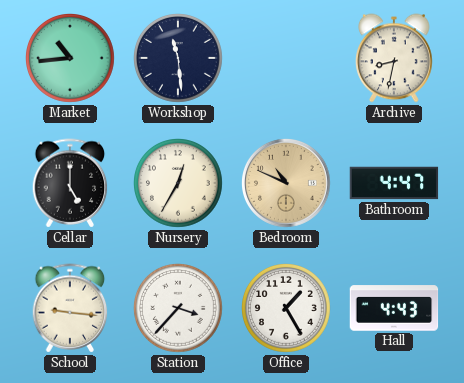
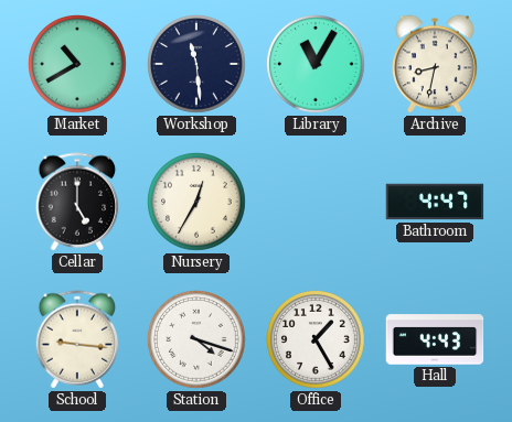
Market: 10:44 -> 10:40 (78, 65)
Library: none -> 11:05 (317, 65)
Bedroom: 10:49 -> none (287, 184)
Station: 3:37 -> 4:18 (198, 340)
